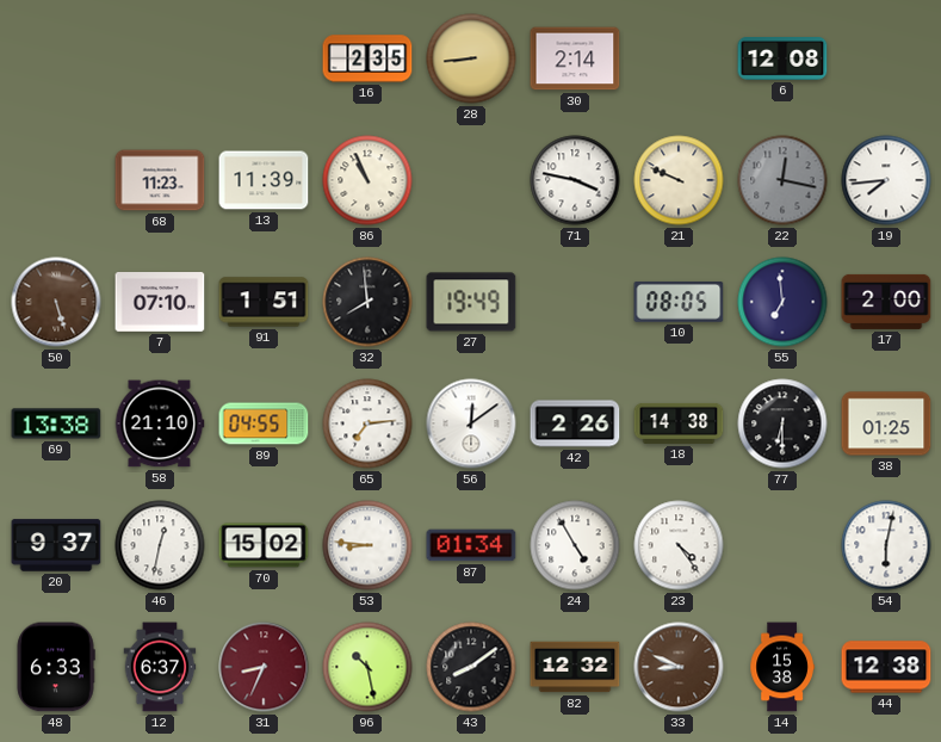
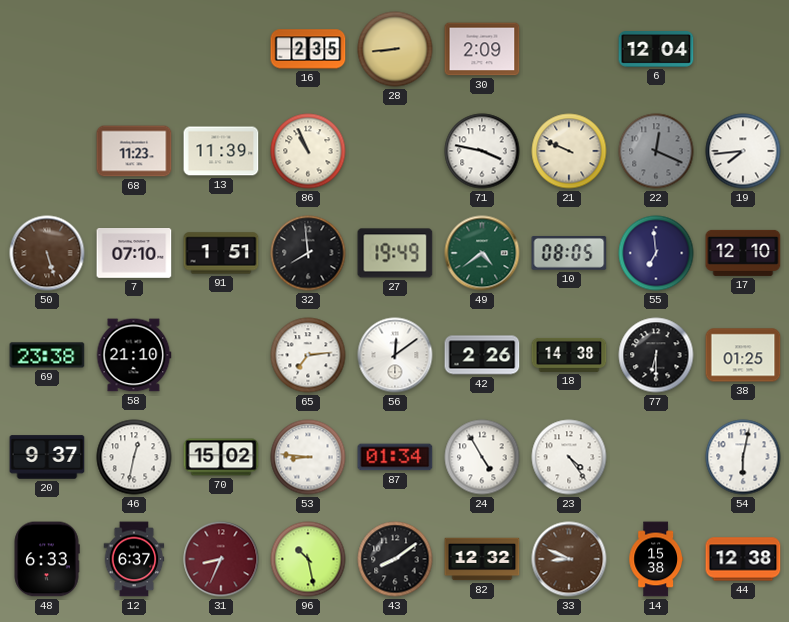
30: 2:14 -> 2:09 (482, 49)
6: 12:08 -> 12:04 (656, 50)
22: 12:17 -> 12:19 (656, 151)
49: none -> 4:39 (482, 253)
17: 2:00 -> 12:10 (743, 253)
69: 13:38 -> 23:38 (47, 355)
89: 04:55 -> none (264, 423)
